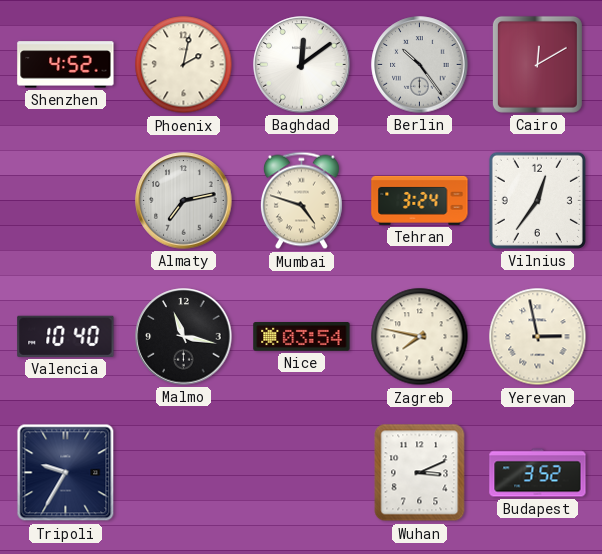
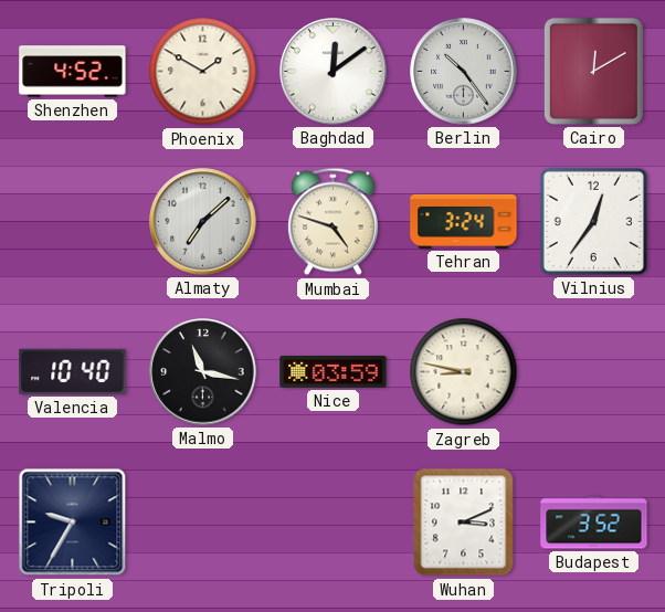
Phoenix: 2:02 -> 1:50 (203, 72)
Almaty: 7:13 -> 7:08 (203, 222)
Nice: 03:54 -> 03:59 (334, 372)
Zagreb: 7:47 -> 8:47 (464, 372)
Yerevan: 2:58 -> none (538, 337)
